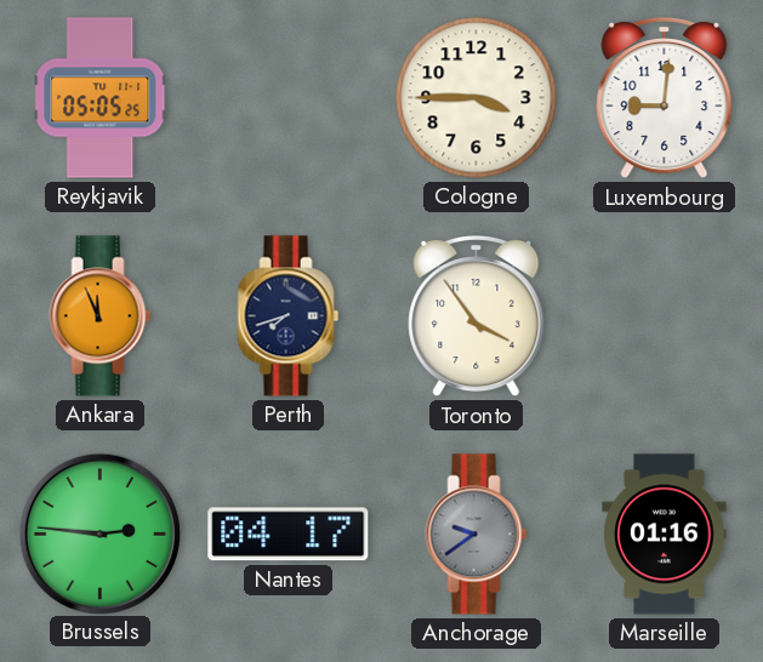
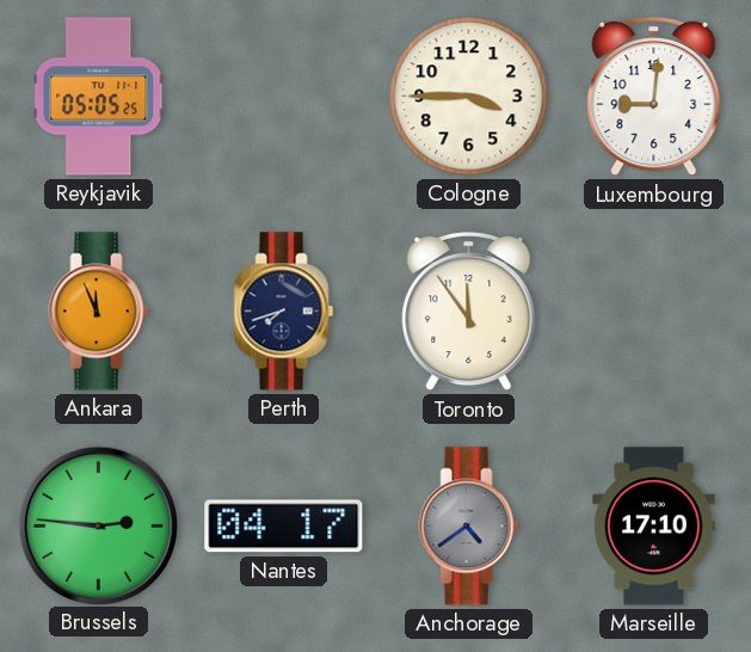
Toronto: 3:54 -> 11:54 (469, 312)
Anchorage: 9:39 -> 4:39 (469, 527)
Marseille: 01:16 -> 17:10 (654, 527)
